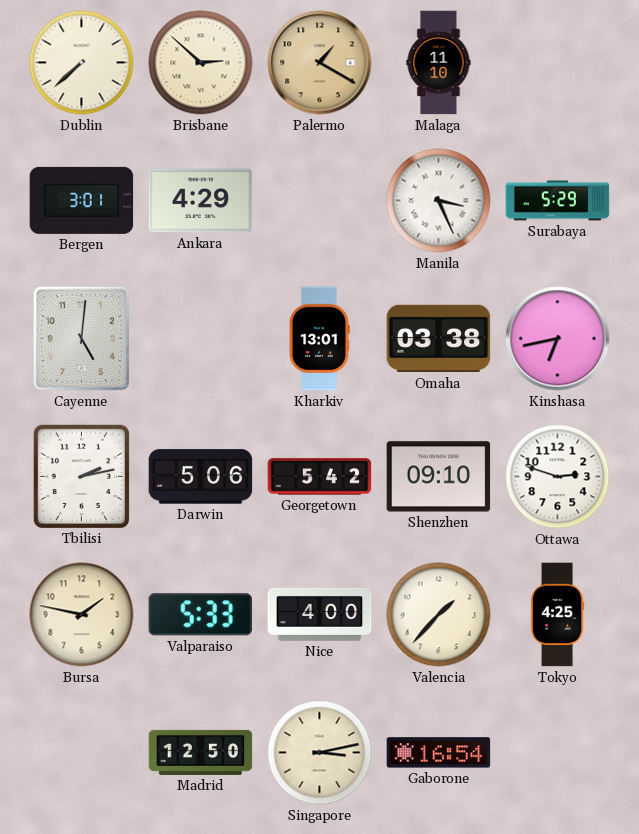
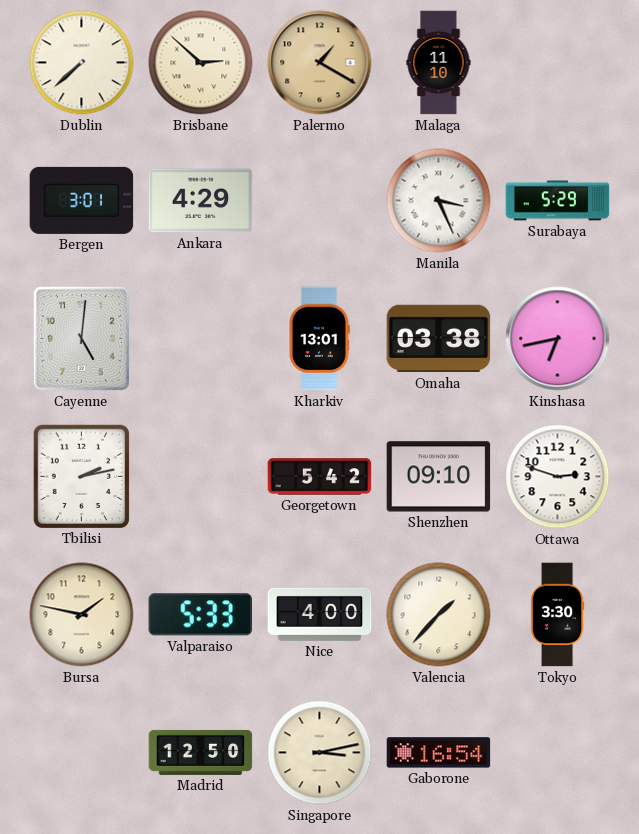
Darwin: 5:06 -> none (201, 477)
Tokyo: 4:25 -> 3:30 (557, 615)
